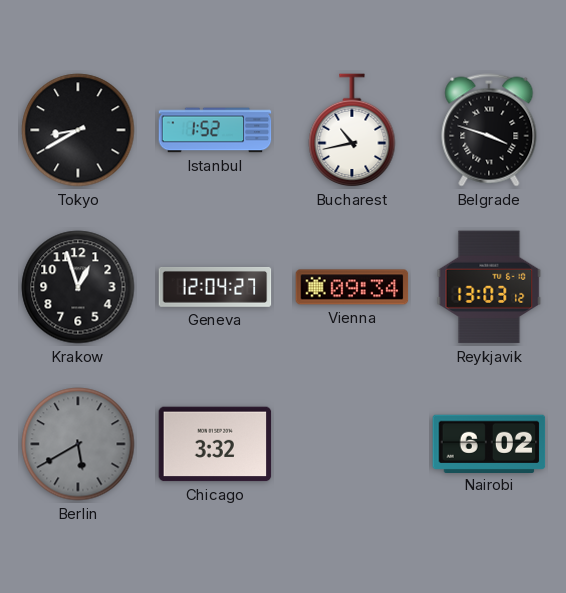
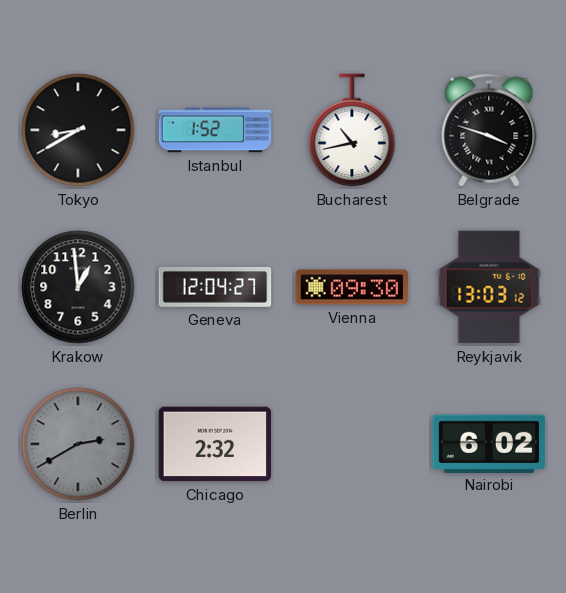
Krakow: 12:57 -> 12:59 (78, 287)
Vienna: 09:34 -> 09:30 (352, 287)
Berlin: 5:40 -> 2:40 (78, 444)
Chicago: 3:32 -> 2:32 (215, 444)
